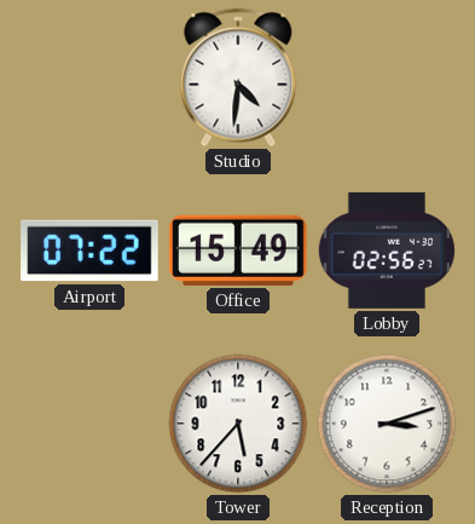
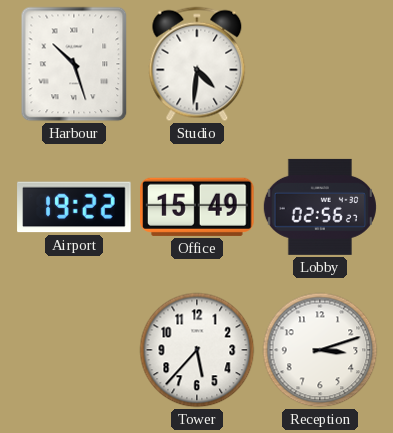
Harbour: none -> 10:27 (74, 64)
Airport: 07:22 -> 19:22 (74, 207)
